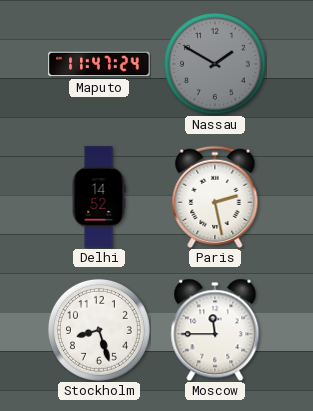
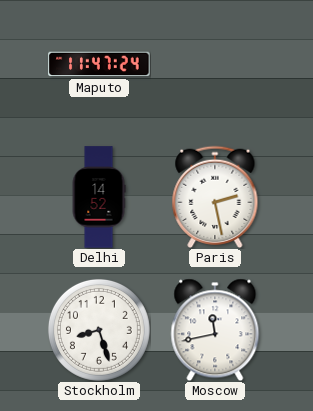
Nassau: 1:50 -> none (215, 64)
Moscow: 11:45 -> 11:43 (215, 330)
